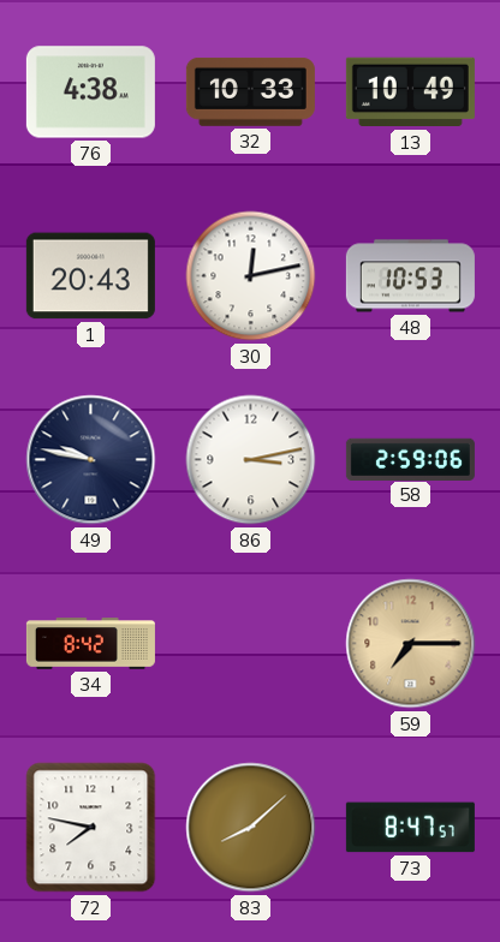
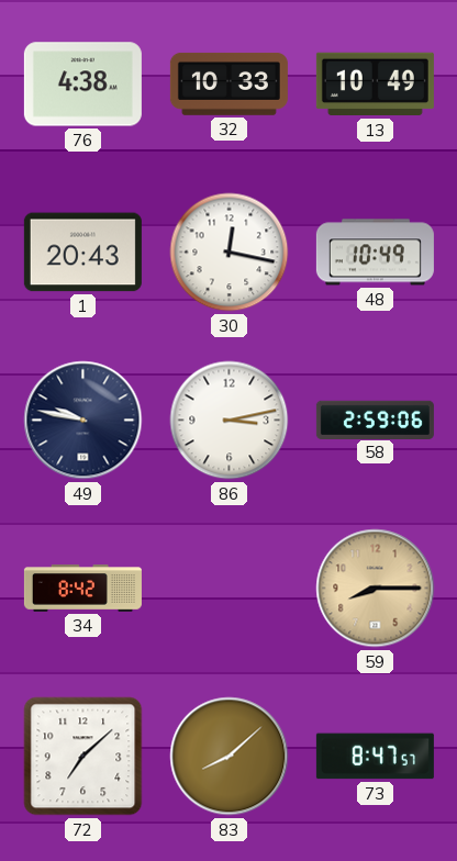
30: 12:13 -> 12:17 (230, 253)
48: 10:53 -> 10:49 (375, 253)
59: 7:15 -> 8:15 (376, 589)
72: 7:47 -> 7:08 (83, 757)
